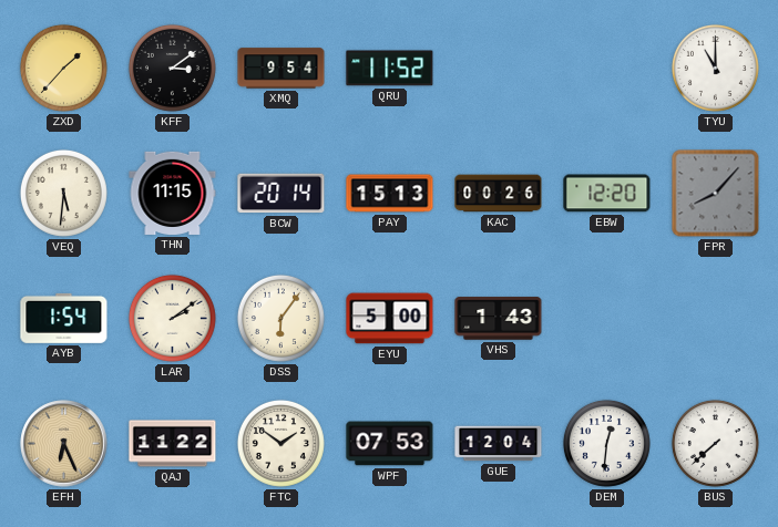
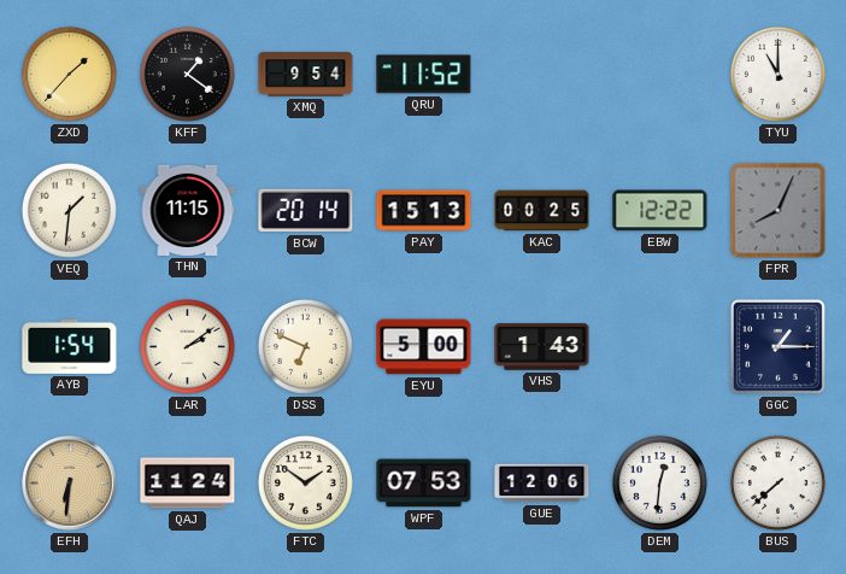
KFF: 3:09 -> 1:21 (187, 74)
VEQ: 5:31 -> 1:31 (69, 210)
KAC: 00:26 -> 00:25 (542, 211)
EBW: 12:20 -> 12:22 (660, 211)
FPR: 8:07 -> 8:04 (779, 211)
DSS: 6:06 -> 6:49 (305, 346)
GGC: none -> 1:15 (777, 346)
EFH: 6:26 -> 6:31 (70, 484)
QAJ: 11:22 -> 11:24 (188, 484)
GUE: 12:04 -> 12:06 (542, 484)
